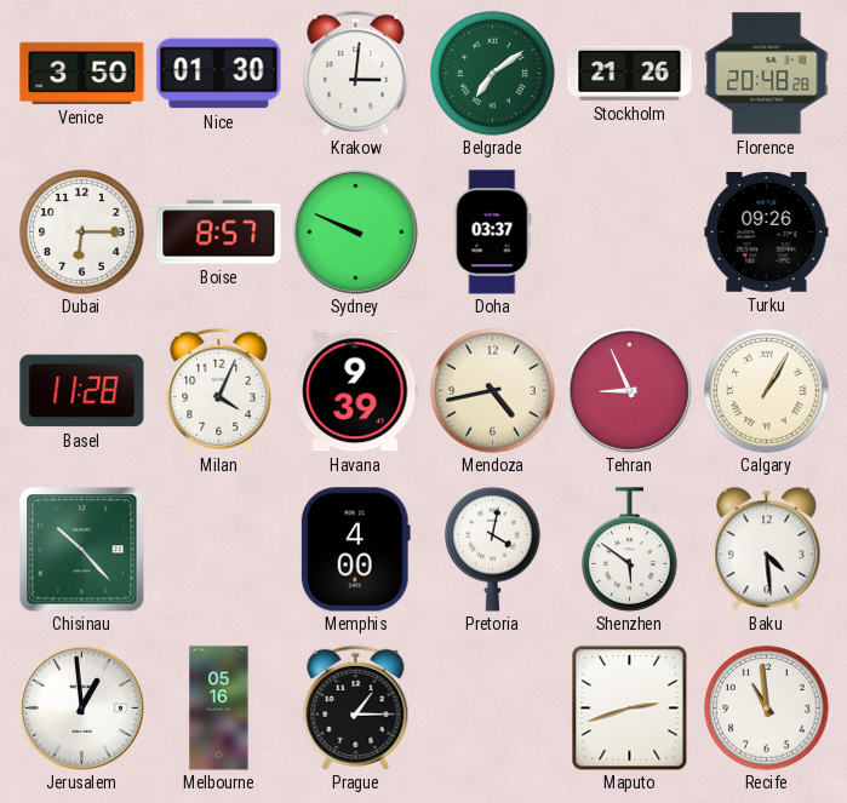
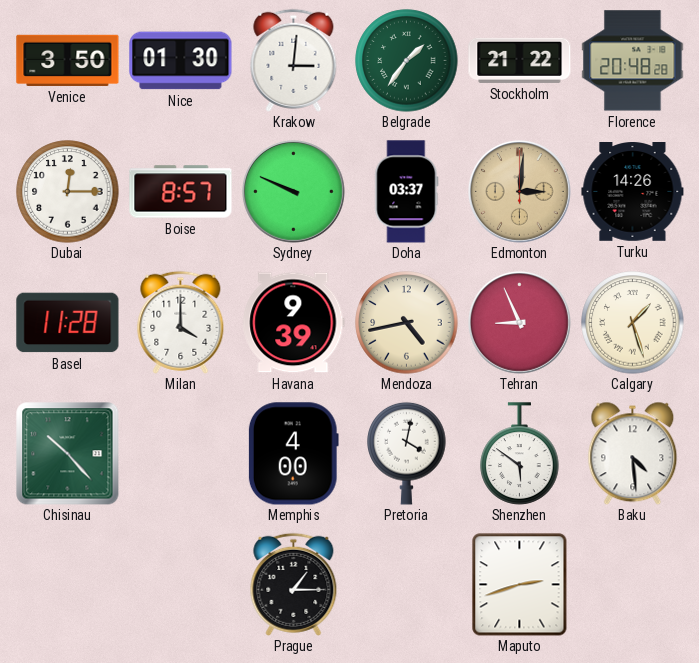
Belgrade: 7:09 -> 1:36 (407, 61)
Stockholm: 21:26 -> 21:22 (520, 60)
Dubai: 6:15 -> 12:15 (68, 192)
Edmonton: none -> 3:01 (519, 191)
Turku: 09:26 -> 14:26 (633, 192)
Milan: 4:04 -> 4:00 (181, 322)
Calgary: 1:05 -> 1:27 (633, 323)
Jerusalem: 12:59 -> none (81, 707)
Melbourne: 05:16 -> none (219, 709)
Recife: 10:59 -> none (767, 709)
